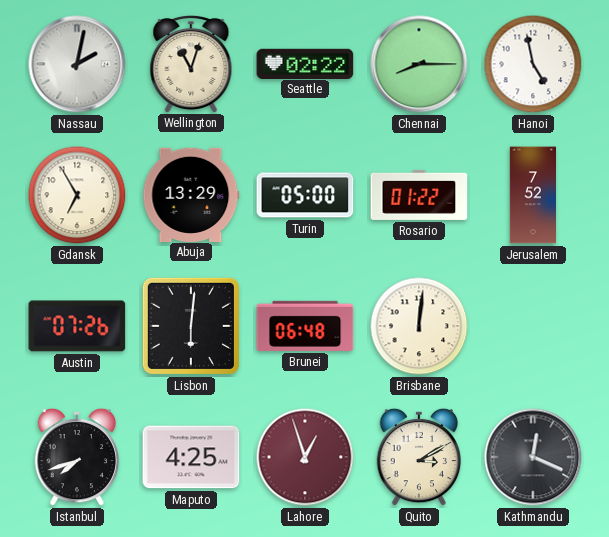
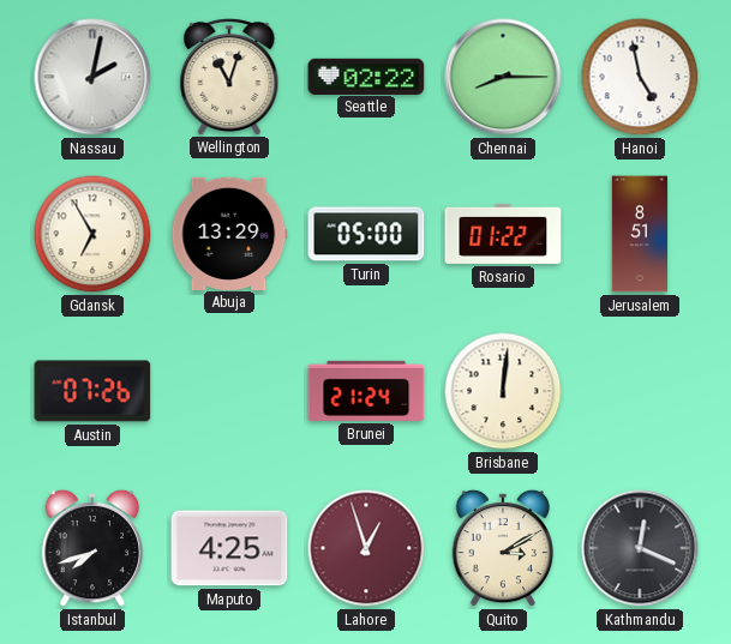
Jerusalem: 7:52 -> 8:51 (639, 234)
Lisbon: 6:01 -> none (191, 326)
Brunei: 06:48 -> 21:24 (366, 391)
